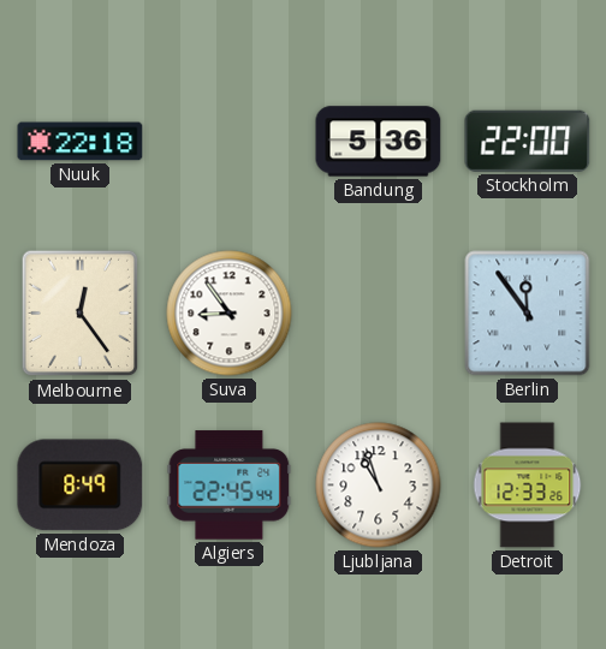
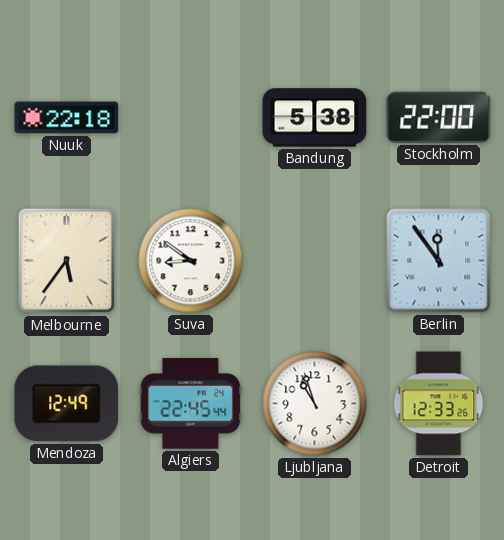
Bandung: 5:36 -> 5:38 (315, 118)
Melbourne: 12:24 -> 5:36 (67, 261)
Suva: 8:54 -> 8:51 (191, 261)
Mendoza: 8:49 -> 12:49 (67, 404)
